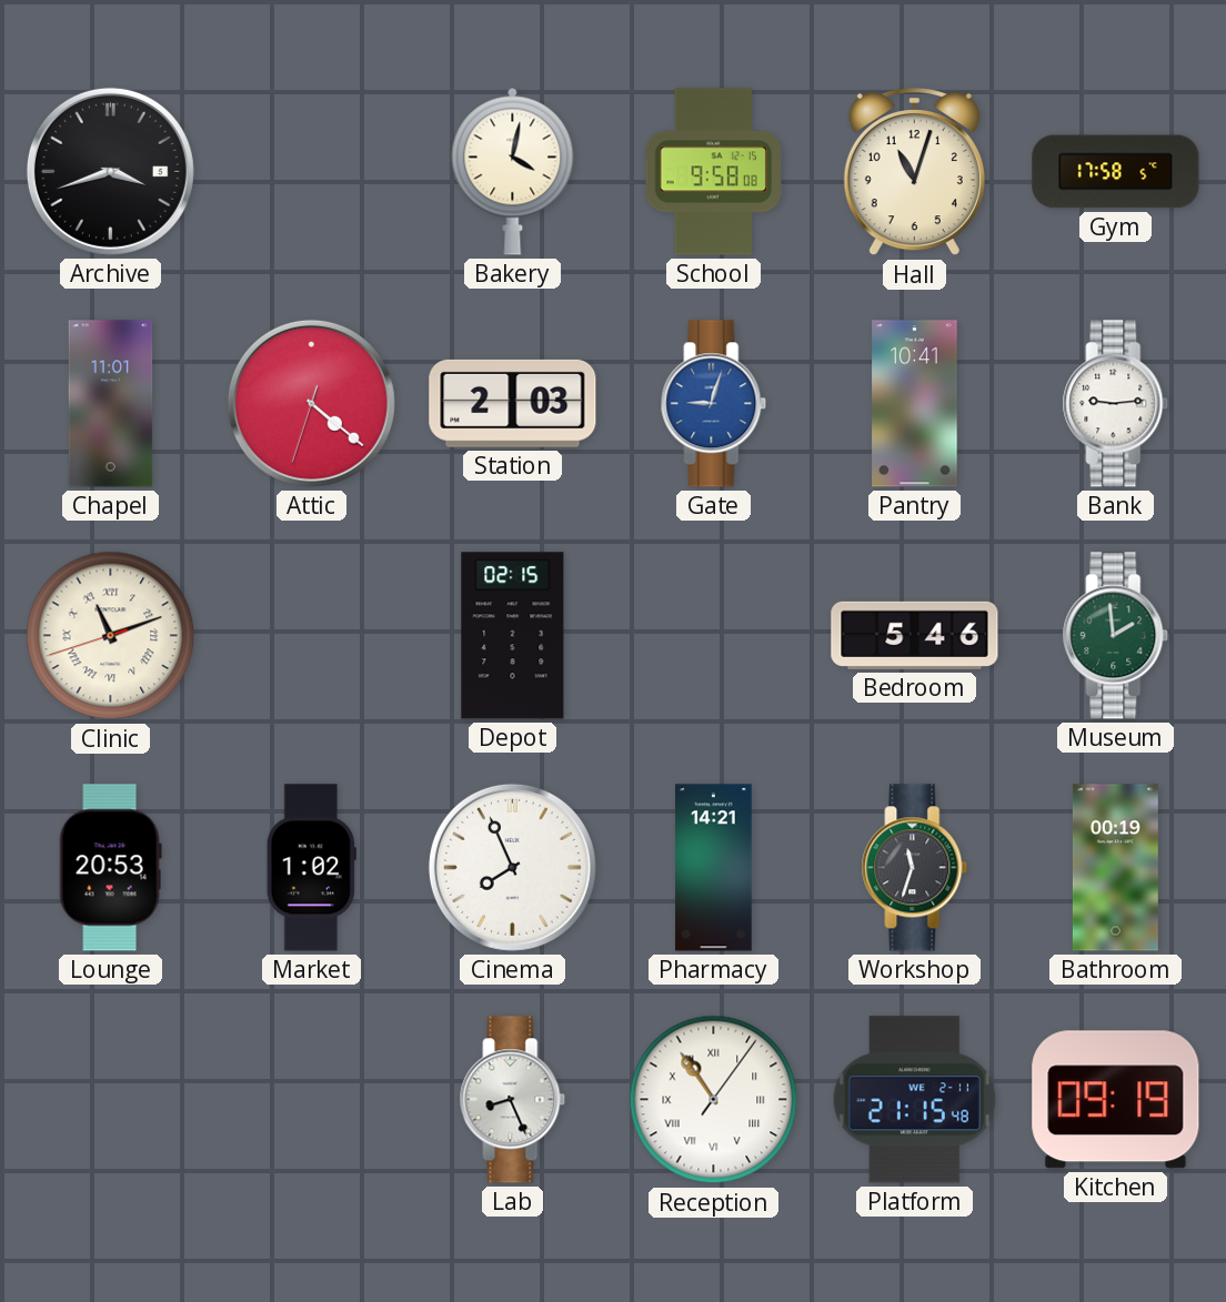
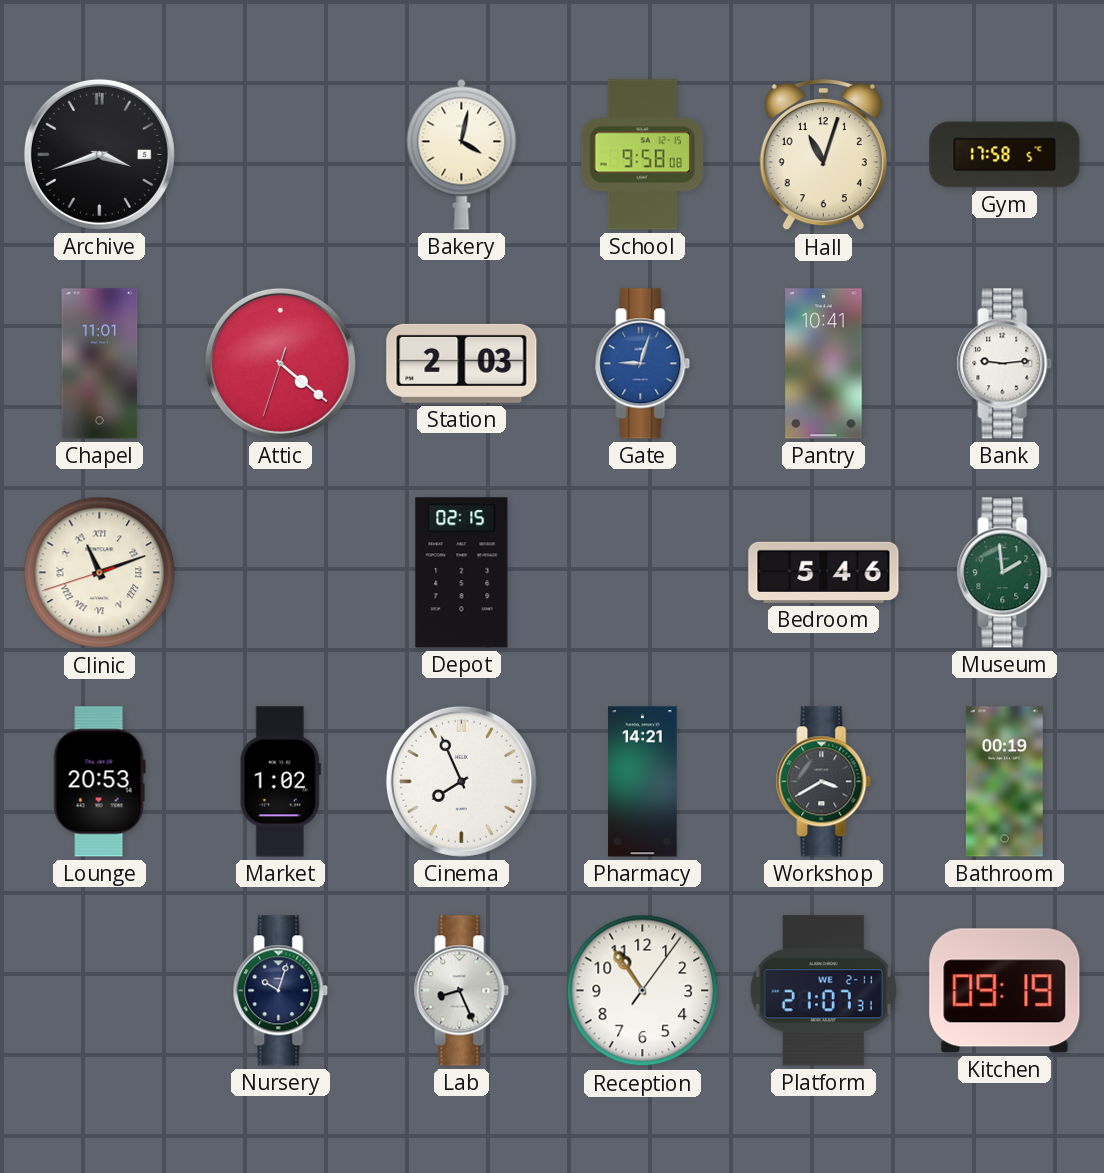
Workshop: 11:33 -> 3:40 (824, 782)
Nursery: none -> 10:03 (281, 991)
Reception numerals: Roman -> Arabic (643, 991)
Platform: 21:15 -> 21:07 (823, 991)
